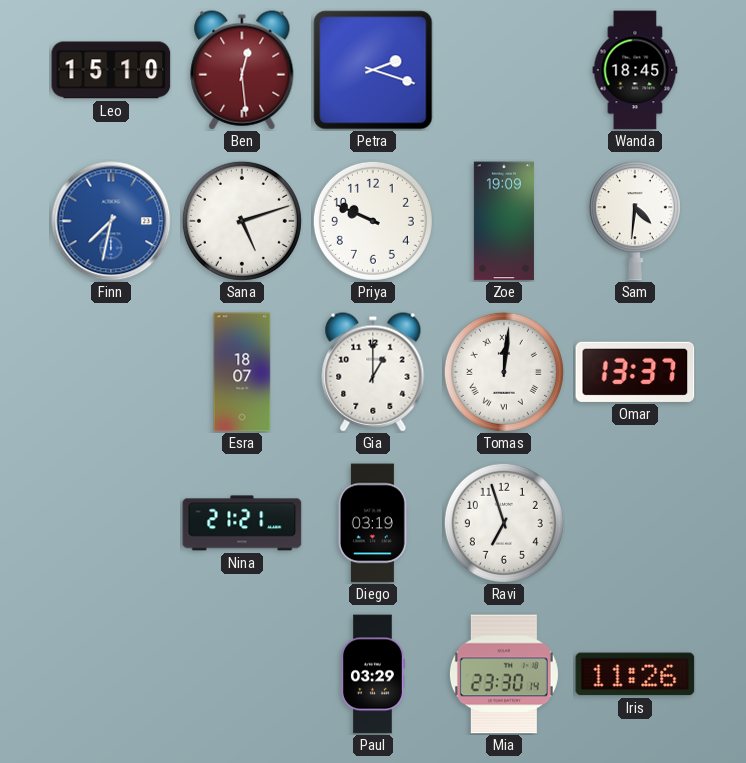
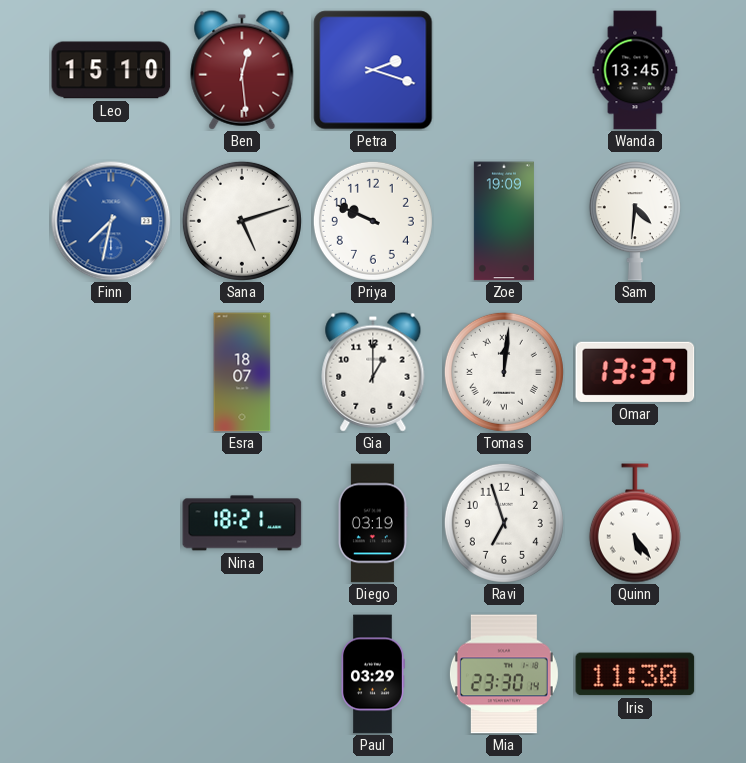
Wanda: 18:45 -> 13:45 (635, 70)
Nina: 21:21 -> 18:21 (242, 523)
Quinn: none -> 5:24 (635, 523)
Iris: 11:26 -> 11:30 (635, 674)
